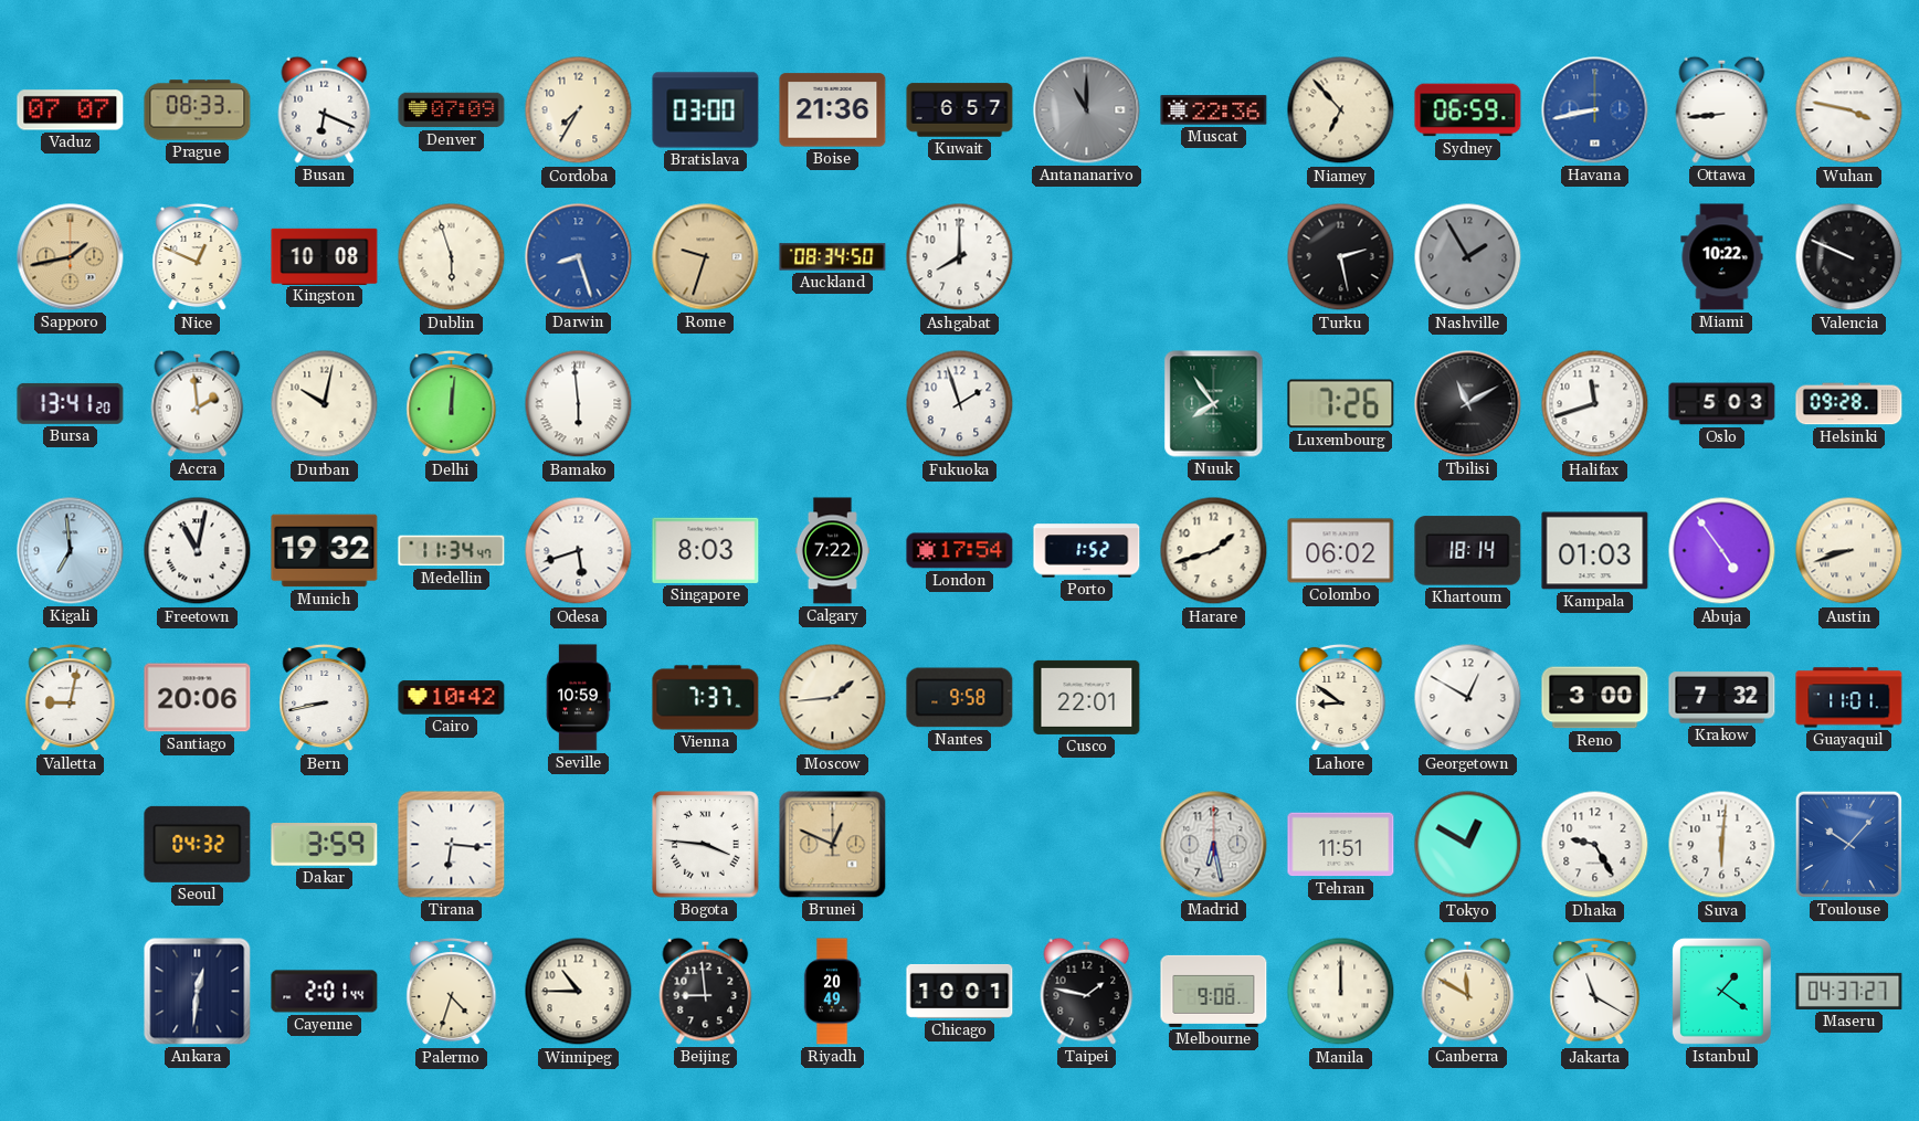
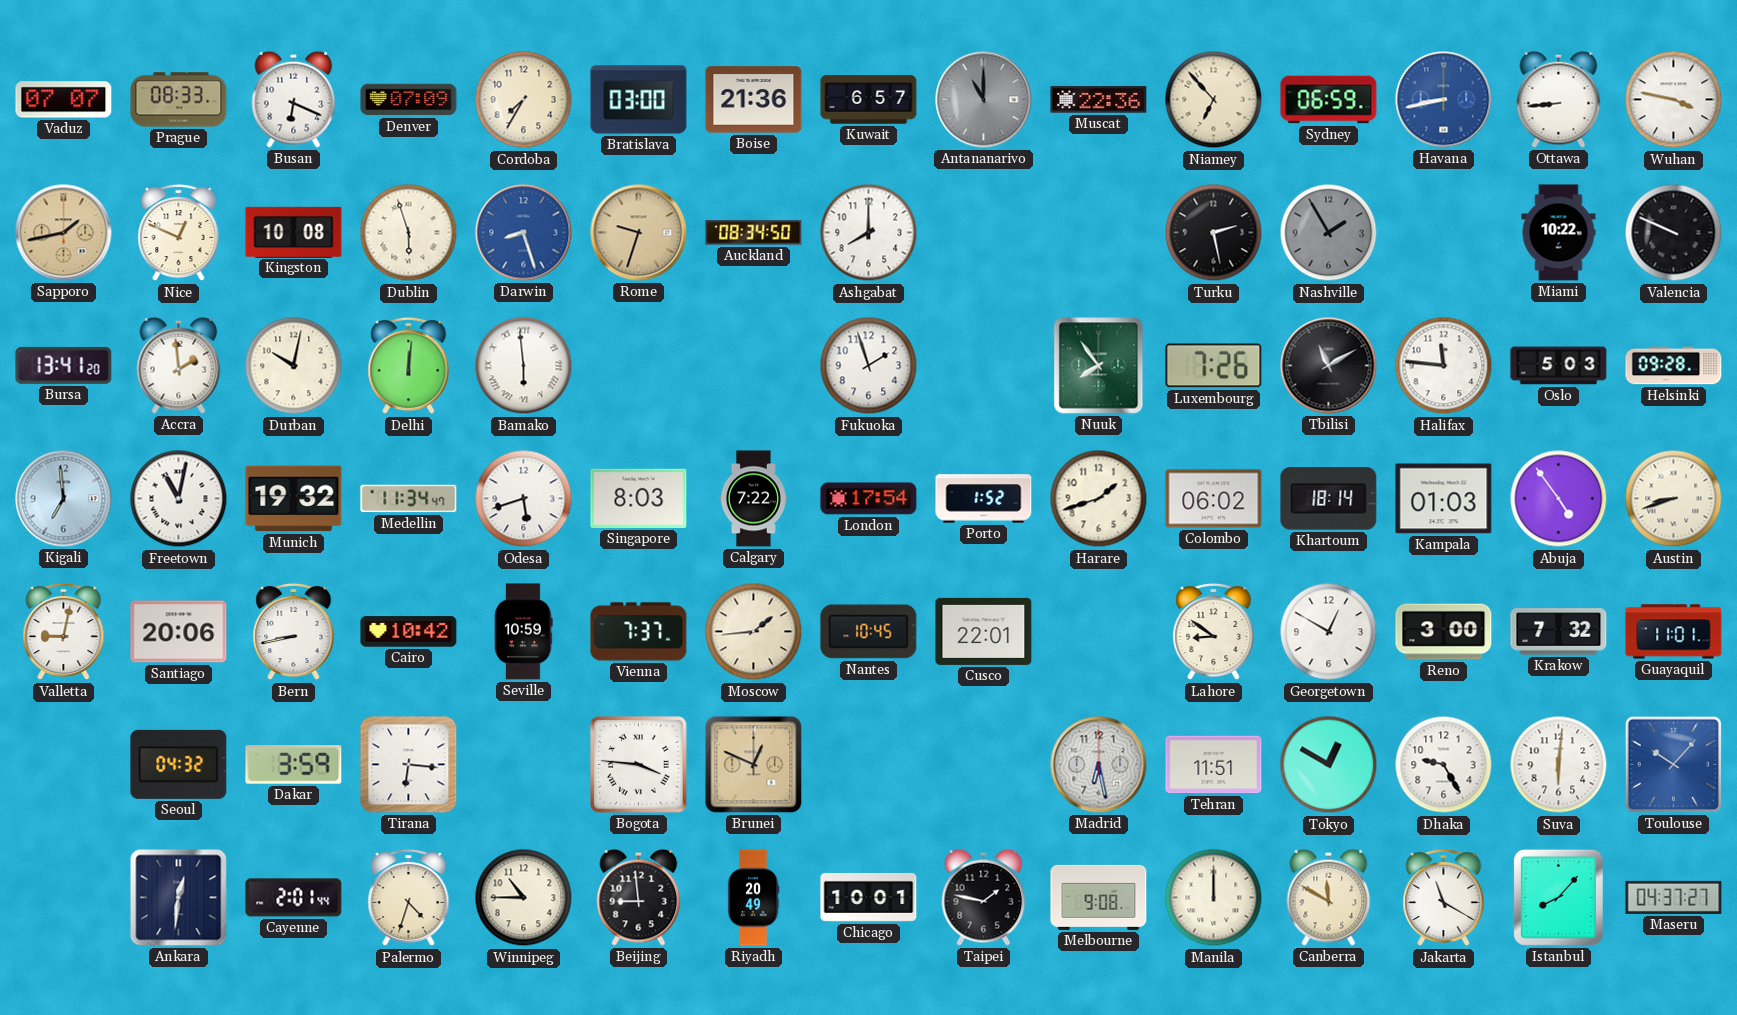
Halifax: 11:42 -> 11:46 (1444, 366)
Nantes: 9:58 -> 10:45 (869, 632)
Istanbul: 1:21 -> 8:07 (1558, 897)
